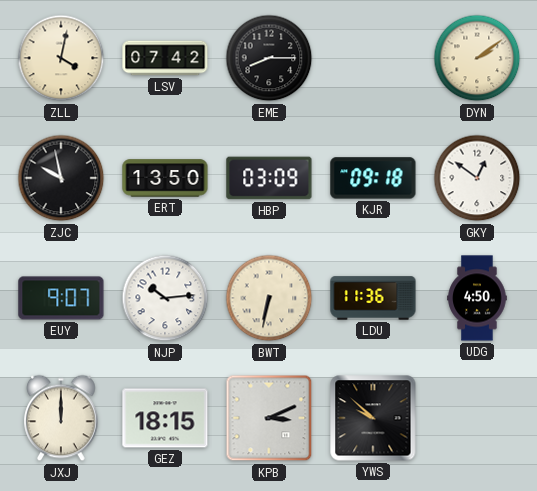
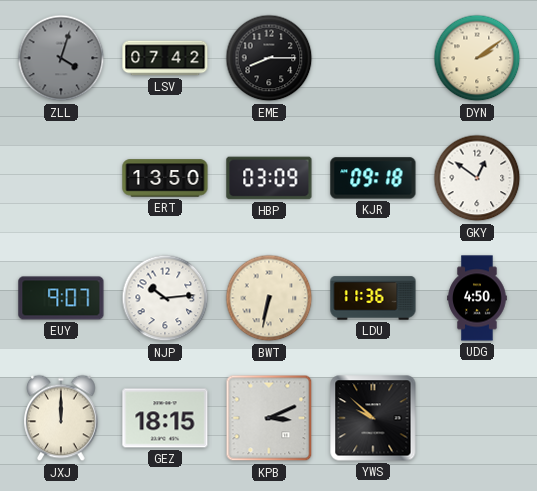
ZLL: 4:02 -> 4:03 (61, 58)
ZLL dial: cream -> grey (61, 58)
ZJC: 9:58 -> none (61, 178)
